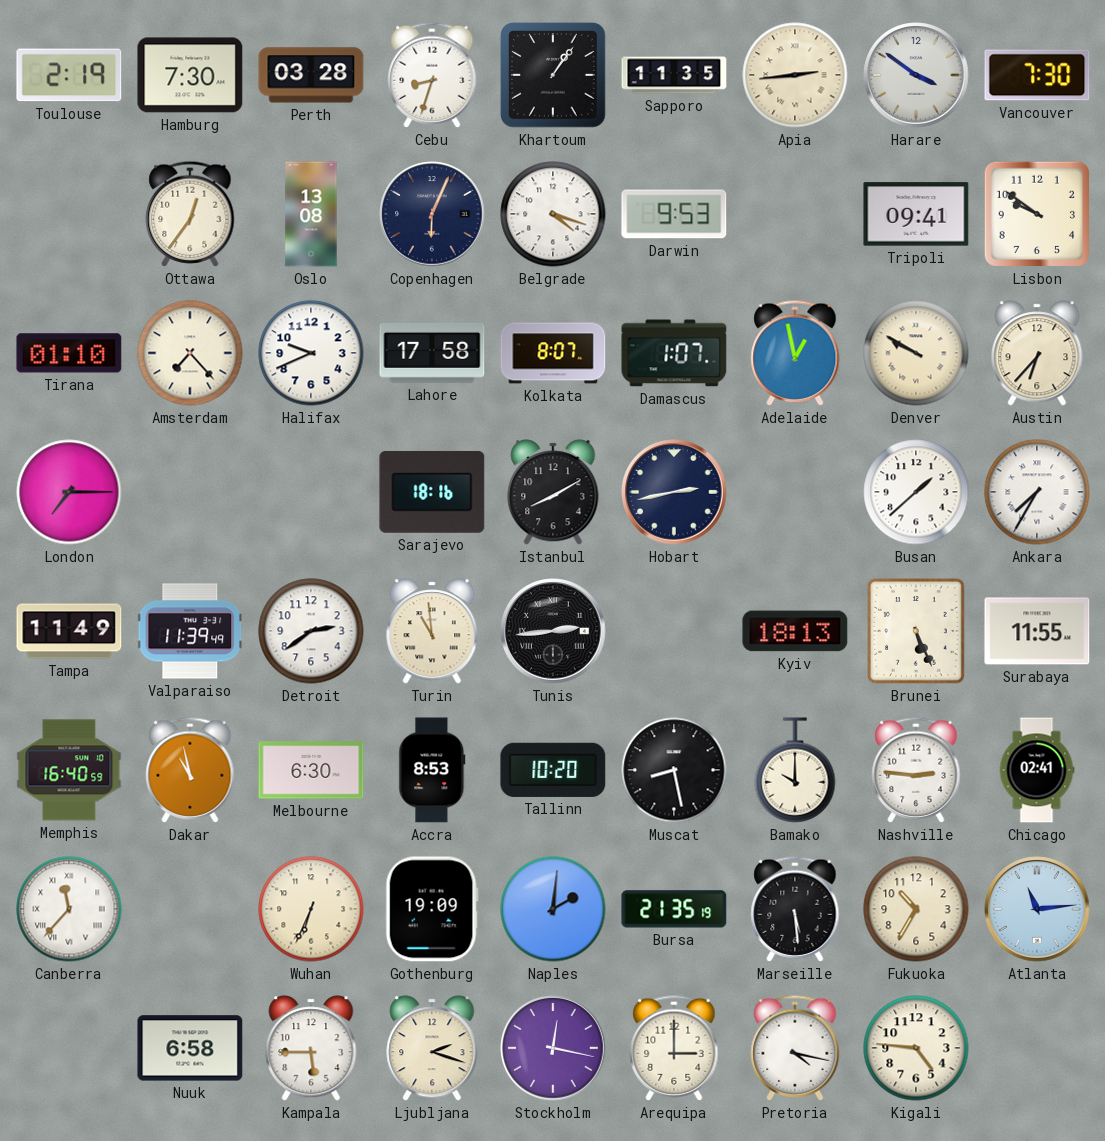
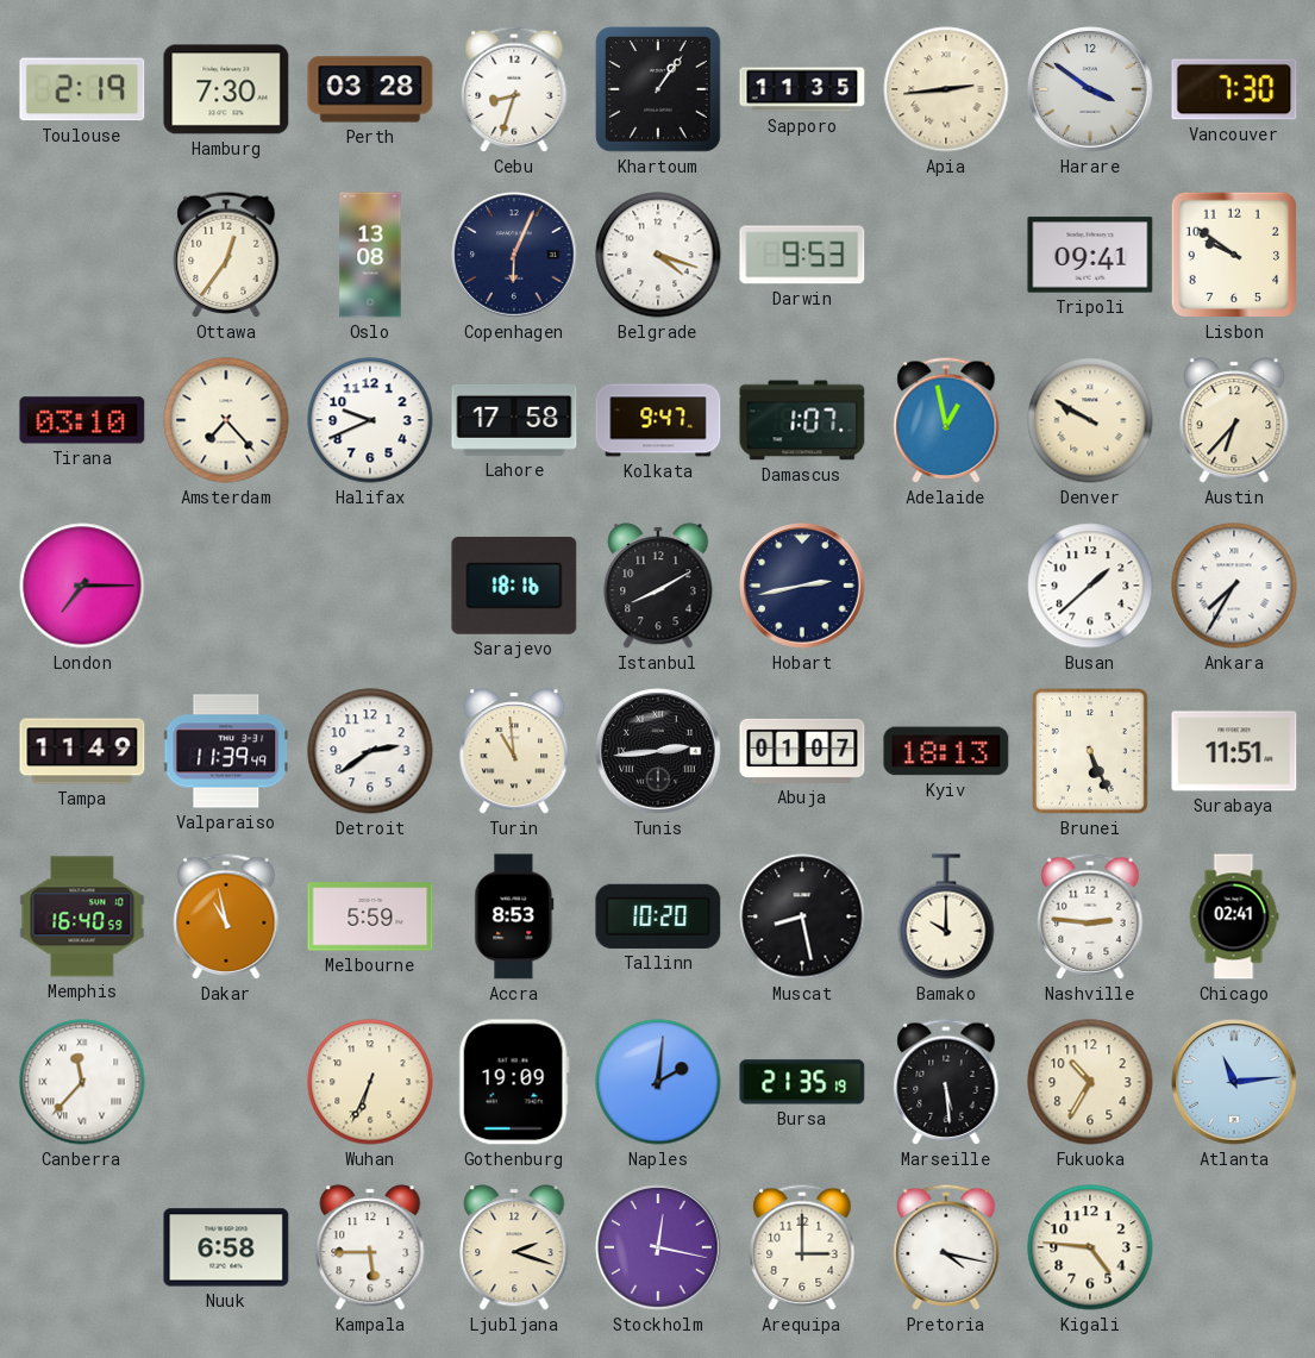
Tirana: 01:10 -> 03:10 (82, 420)
Kolkata: 8:07 -> 9:47 (658, 420)
Abuja: none -> 01:07 (802, 751)
Surabaya: 11:55 -> 11:51 (1234, 751)
Melbourne: 6:30 -> 5:59 (370, 916)
